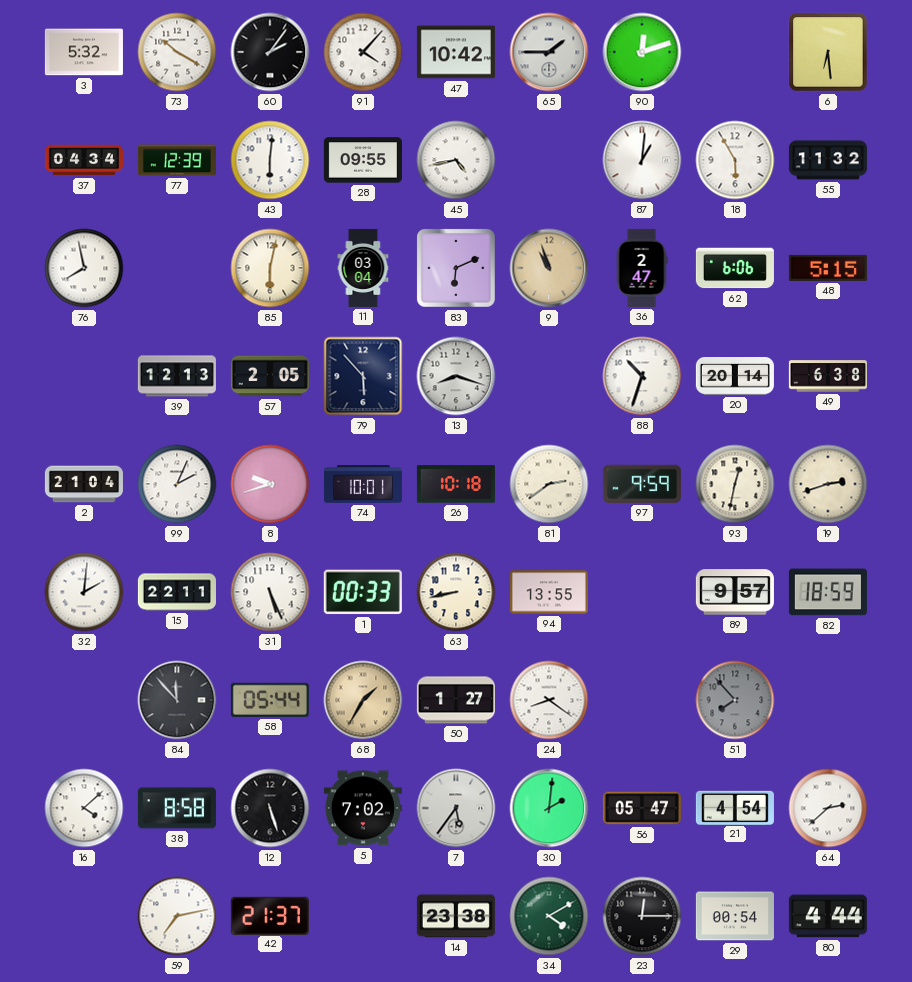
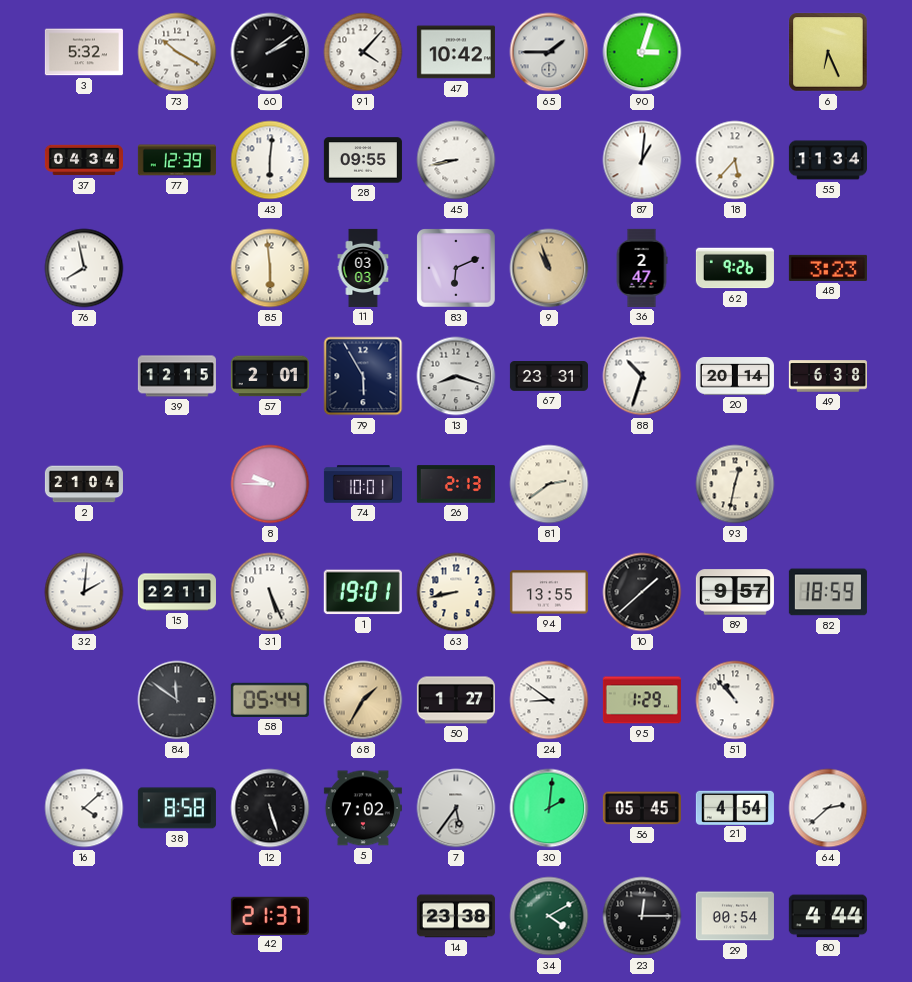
60: 2:06 -> 2:09 (270, 52)
90: 12:12 -> 3:03 (642, 52)
6: 6:29 -> 6:26 (828, 52)
45: 4:43 -> 8:43 (456, 160)
18: 5:55 -> 5:37 (735, 160)
55: 11:32 -> 11:34 (828, 160)
85: 6:02 -> 5:59 (270, 268)
11: 03:04 -> 03:03 (363, 268)
62: 6:06 -> 9:26 (735, 268)
48: 5:15 -> 3:23 (828, 268)
39: 12:13 -> 12:15 (177, 376)
57: 2:05 -> 2:01 (270, 376)
79: 5:53 -> 5:55 (363, 376)
67: none -> 23:31 (549, 377)
99: 2:04 -> none (177, 484)
8: 9:42 -> 9:45 (270, 484)
26: 10:18 -> 2:13 (456, 484)
97: 9:59 -> none (642, 484)
19: 2:42 -> none (828, 484)
1: 00:33 -> 19:01 (363, 592)
10: none -> 1:38 (642, 592)
84: 11:53 -> 11:51 (177, 700)
24: 8:21 -> 8:51 (549, 700)
95: none -> 1:29 (642, 700)
51: 7:53 -> 10:53 (735, 700)
51 dial: grey -> white (735, 700)
56: 05:47 -> 05:45 (642, 808)
59: 7:13 -> none (177, 916)
